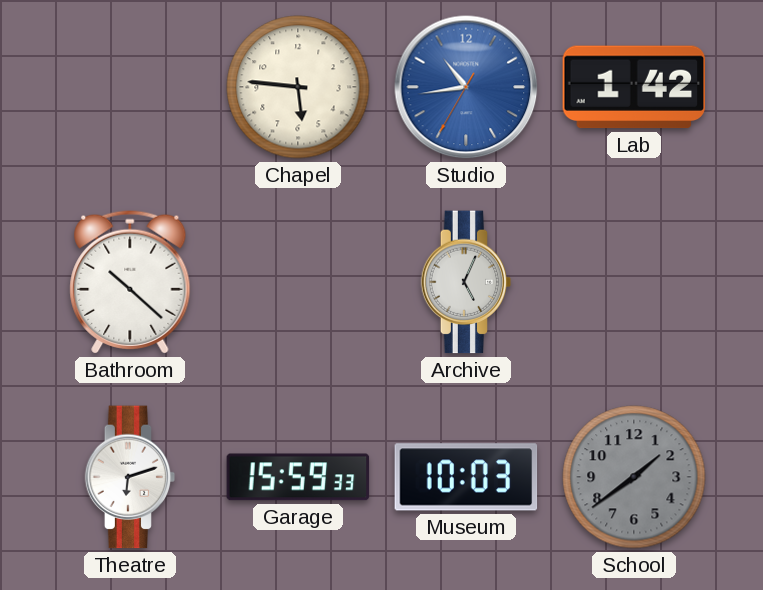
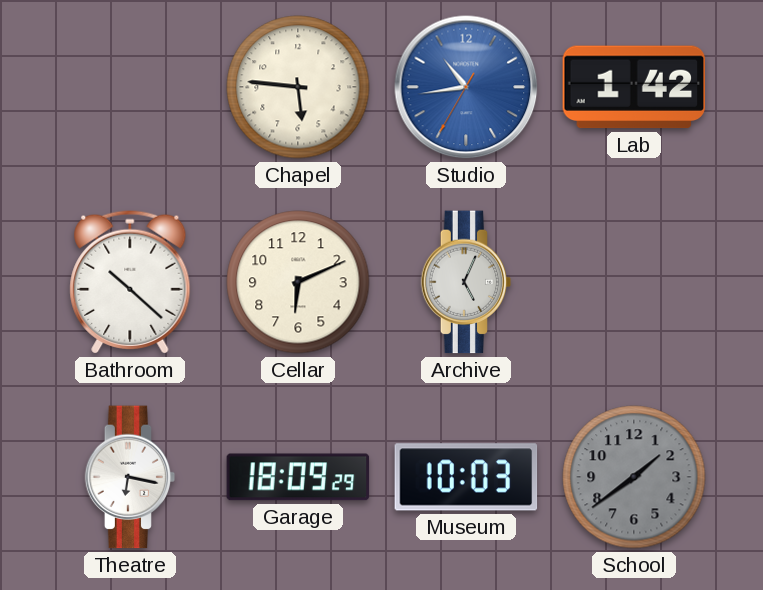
Cellar: none -> 6:11 (298, 282)
Theatre: 6:12 -> 6:17 (130, 477)
Garage: 15:59 -> 18:09 (298, 477)
